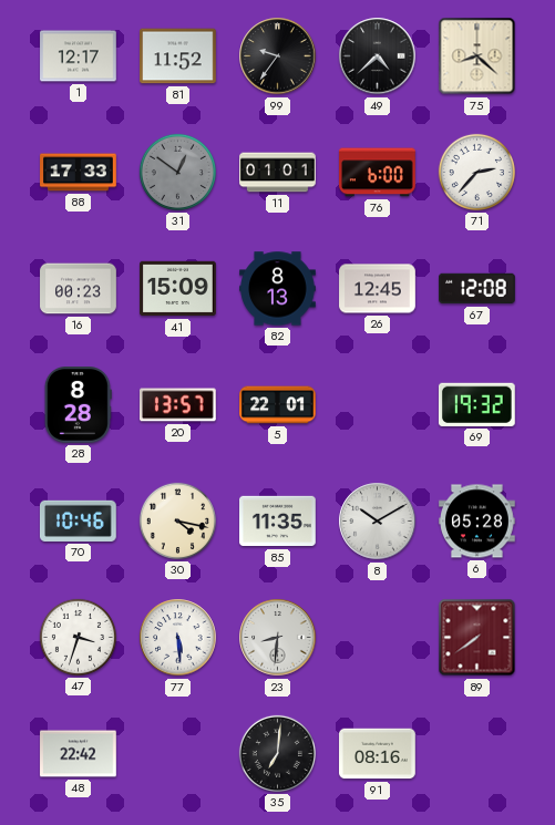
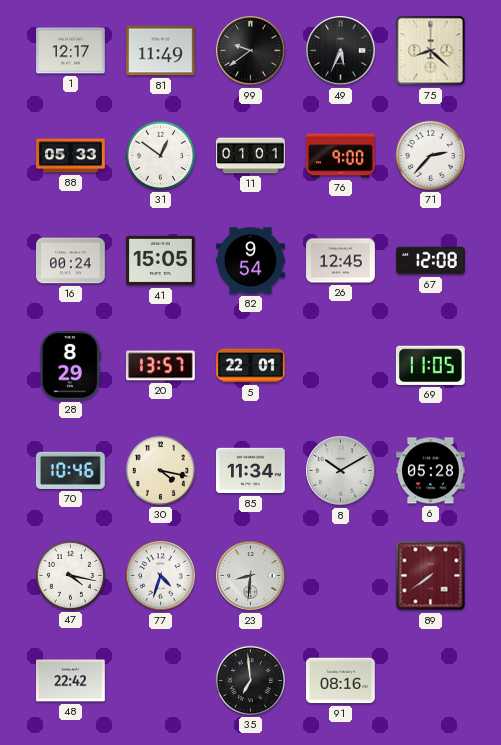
81: 11:52 -> 11:49 (161, 51)
99: 9:36 -> 9:39 (251, 51)
49: 4:38 -> 5:34 (341, 51)
88: 17:33 -> 05:33 (71, 156)
31 dial: grey -> white (160, 155)
76: 6:00 -> 9:00 (341, 156)
16: 00:23 -> 00:24 (71, 261)
41: 15:09 -> 15:05 (161, 261)
82: 8:13 -> 9:54 (251, 261)
28: 8:28 -> 8:29 (70, 366)
69: 19:32 -> 11:05 (430, 365)
85: 11:35 -> 11:34 (251, 471)
47: 3:33 -> 4:17 (70, 575)
77: 5:29 -> 4:33 (161, 576)
35: 7:01 -> 6:59 (250, 680)
